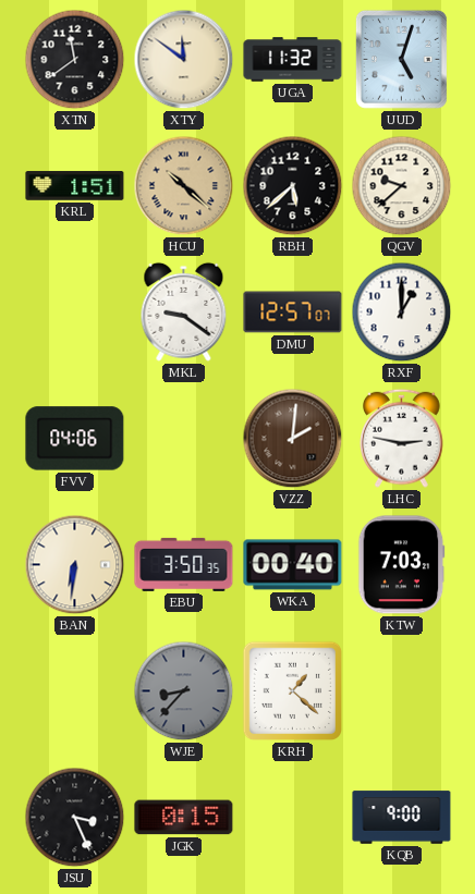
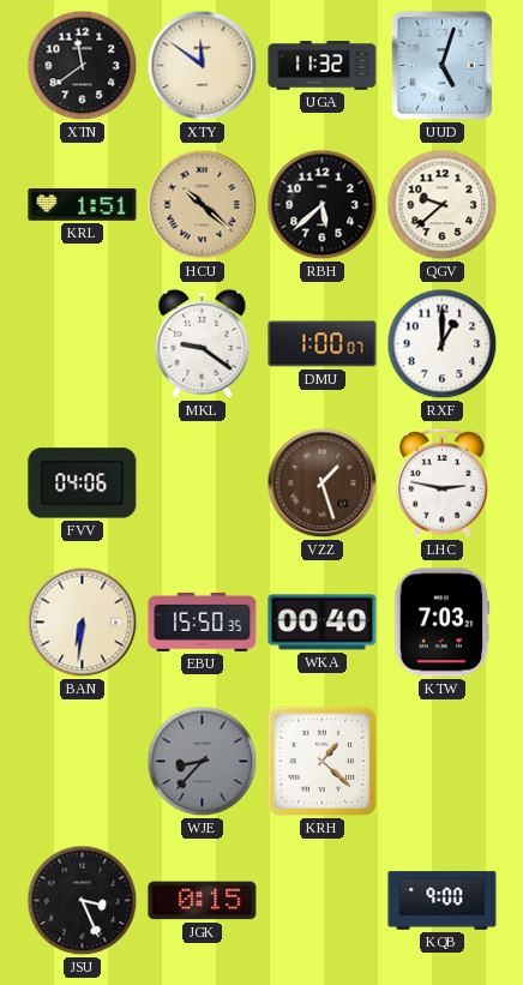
DMU: 12:57 -> 1:00 (323, 344)
VZZ: 2:01 -> 1:27 (323, 484)
EBU: 3:50 -> 15:50 (203, 621)
